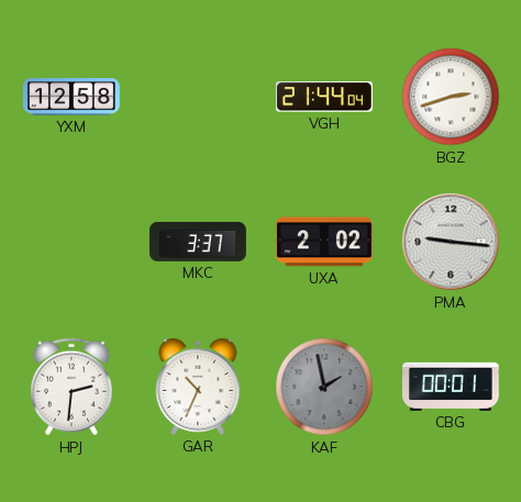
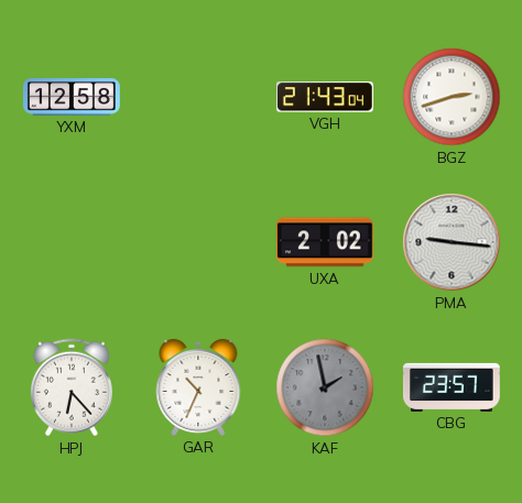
VGH: 21:44 -> 21:43 (325, 97)
MKC: 3:37 -> none (199, 243)
HPJ: 2:31 -> 6:23 (72, 387)
CBG: 00:01 -> 23:57 (452, 387)
